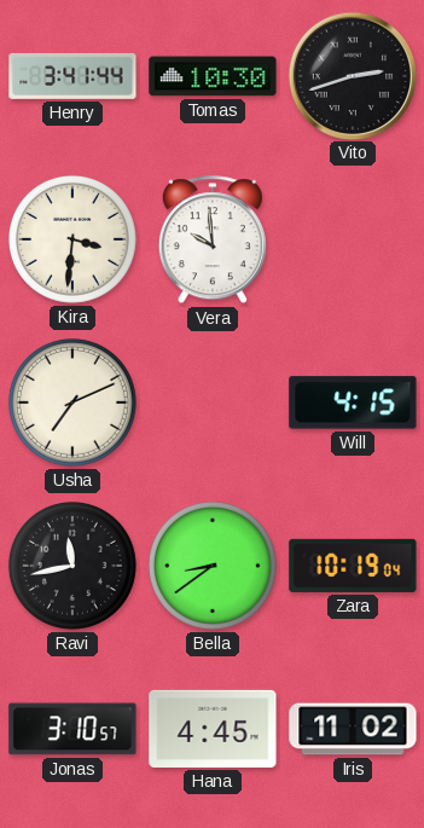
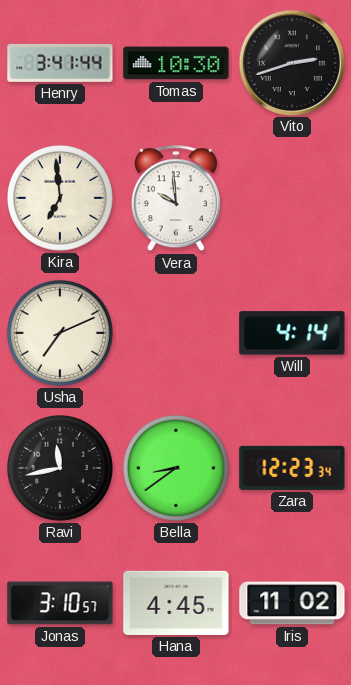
Kira: 3:31 -> 6:59 (60, 198)
Will: 4:15 -> 4:14 (292, 333)
Zara: 10:19 -> 12:23 (292, 468)
